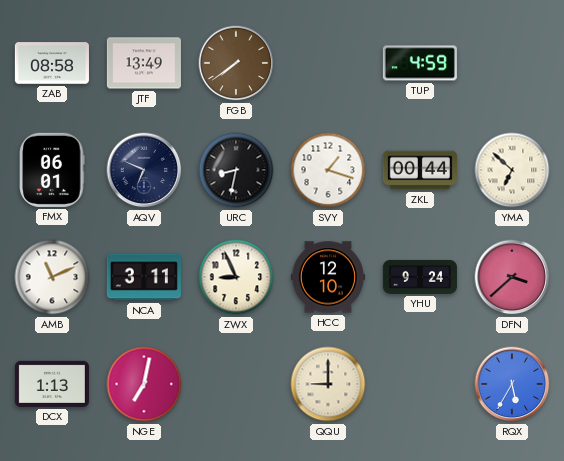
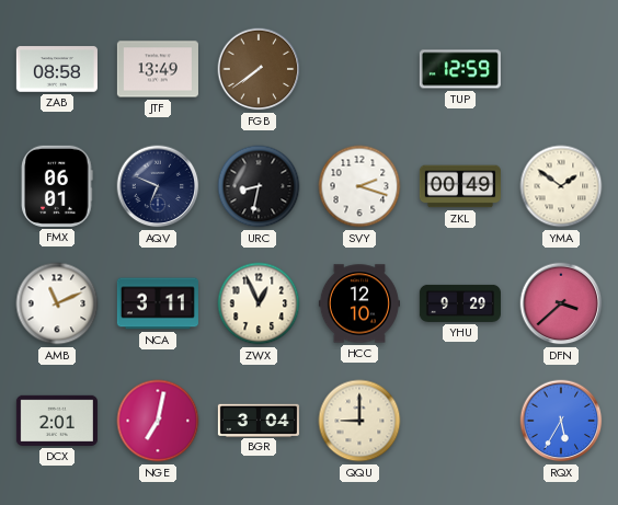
TUP: 4:59 -> 12:59 (460, 69)
SVY: 1:18 -> 2:18 (359, 186)
ZKL: 00:44 -> 00:49 (460, 186)
YMA: 6:52 -> 1:51 (561, 186)
ZWX: 8:56 -> 12:56 (259, 303)
YHU: 9:24 -> 9:29 (460, 303)
DCX: 1:13 -> 2:01 (57, 421)
BGR: none -> 3:04 (259, 420)
